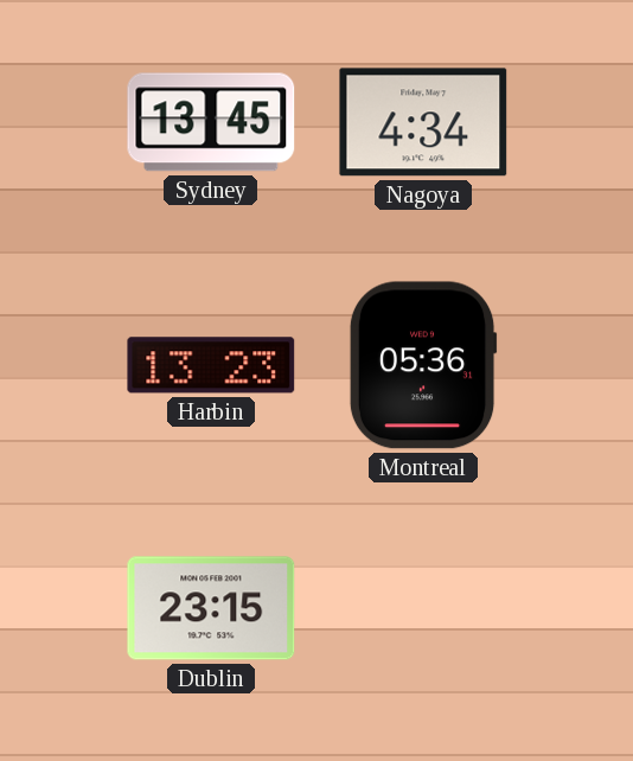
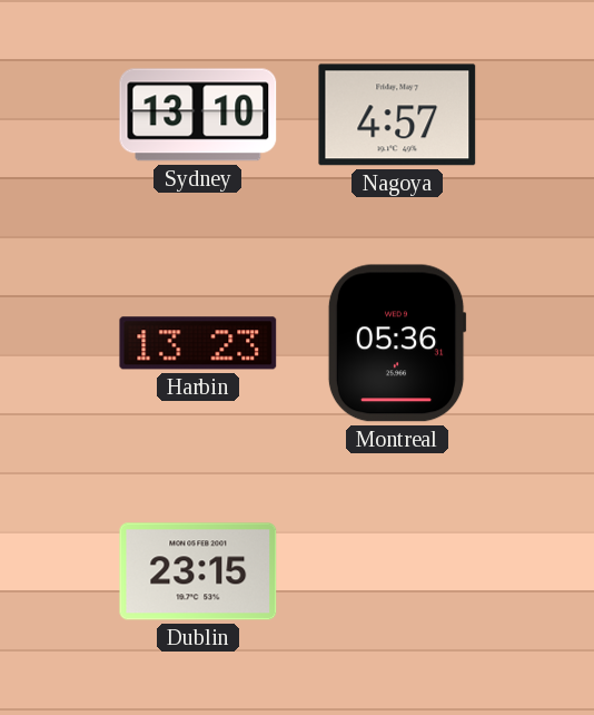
Sydney: 13:45 -> 13:10 (198, 115)
Nagoya: 4:34 -> 4:57 (397, 115)
